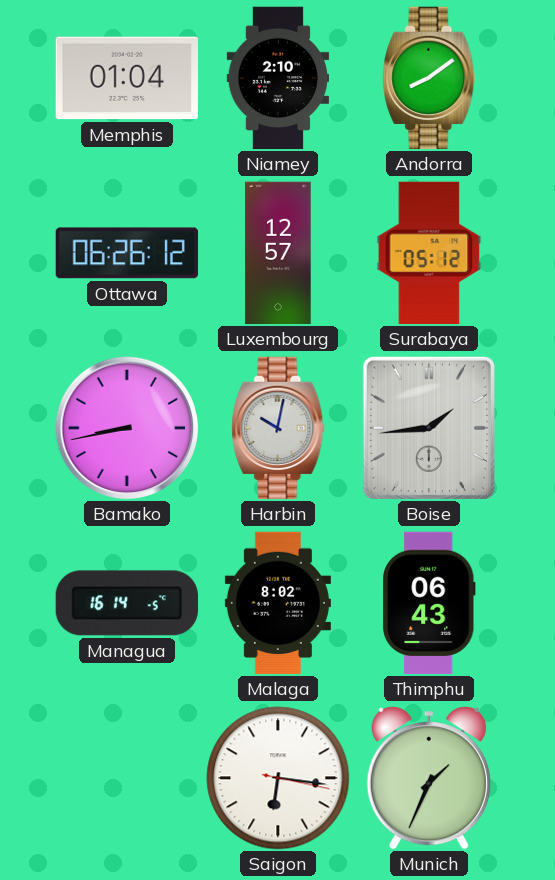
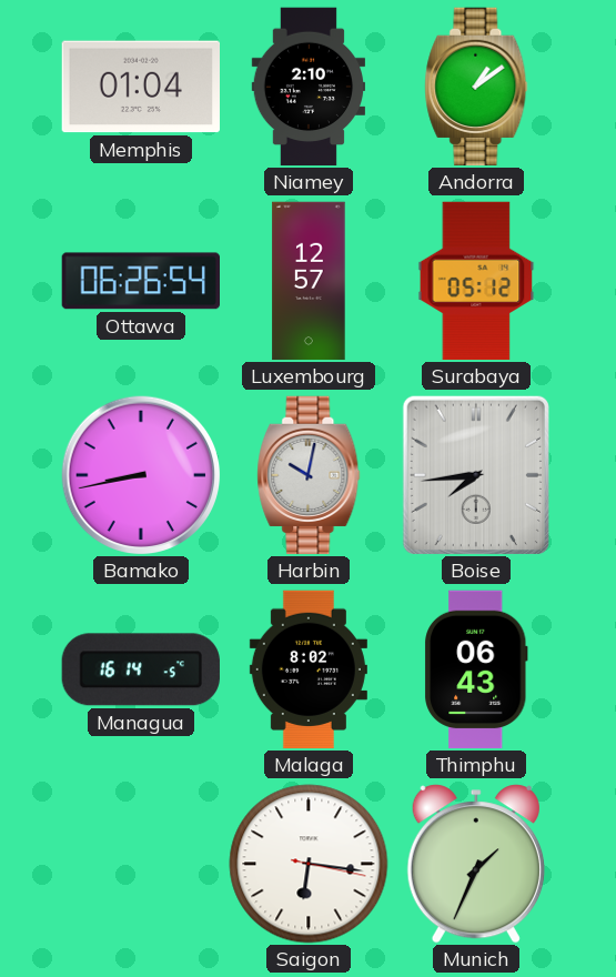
Andorra: 8:09 -> 1:09 (476, 87)
Ottawa: 06:26:12 -> 06:26:54 (140, 281)
Boise: 1:44 -> 7:44 (476, 475)
